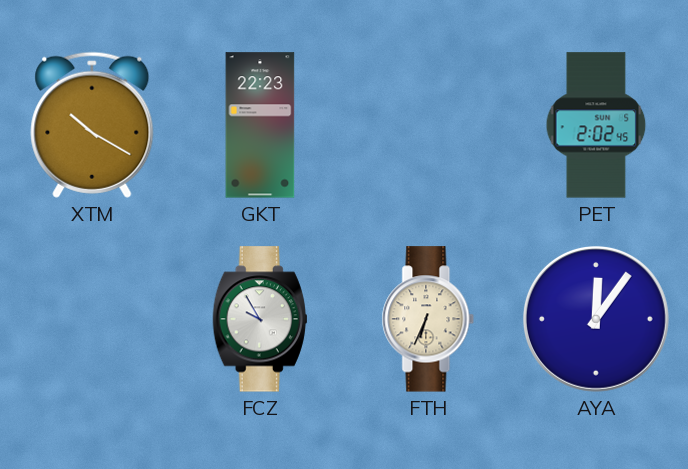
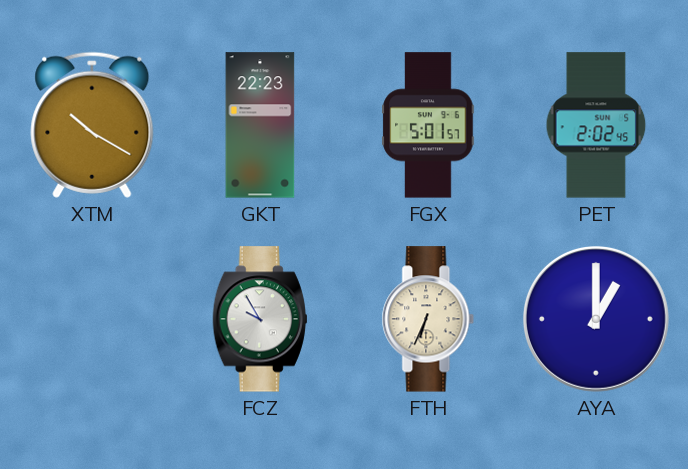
FGX: none -> 5:01 (428, 125)
AYA: 12:06 -> 1:00 (596, 319)
